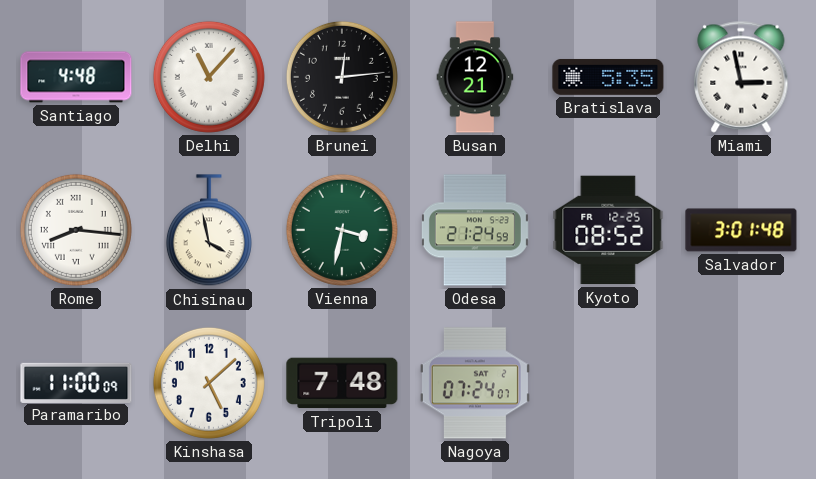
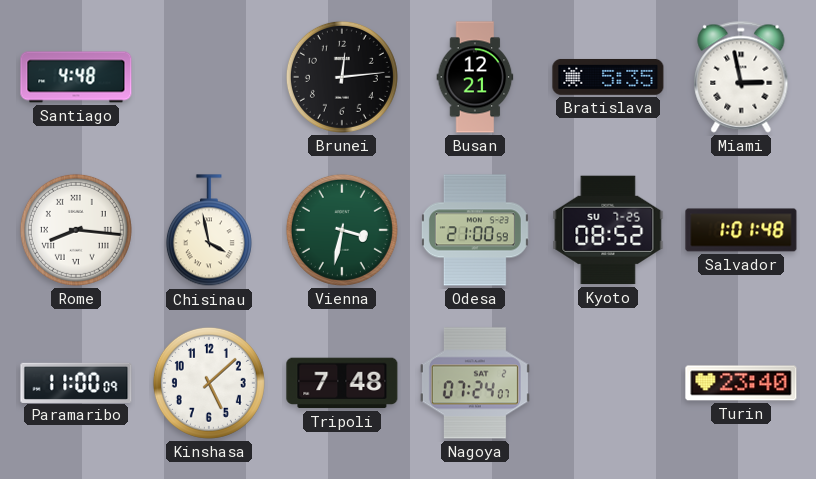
Delhi: 11:07 -> none (209, 77)
Odesa: 21:24 -> 21:00 (475, 230)
Kyoto date: FR 12-25 -> SU 7-25 (608, 230)
Salvador: 3:01 -> 1:01 (741, 230)
Turin: none -> 23:40 (741, 383)
